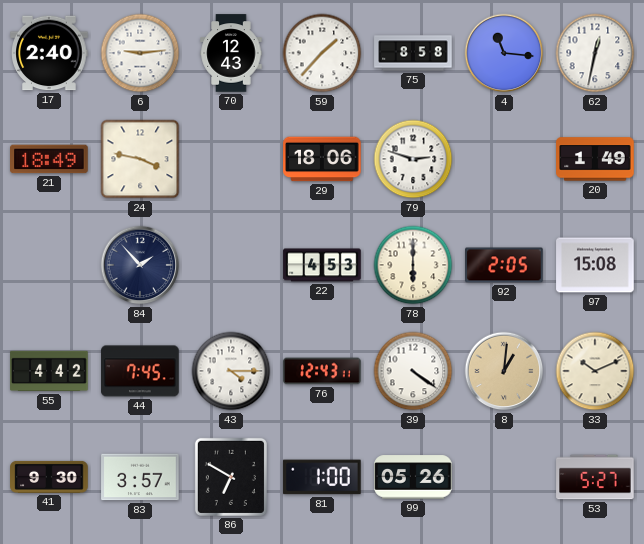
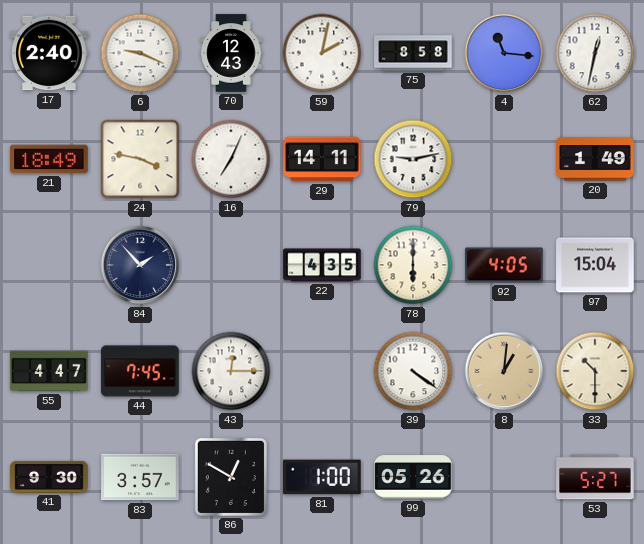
6: 9:14 -> 9:19 (140, 53)
59: 1:37 -> 2:02 (322, 53)
16: none -> 7:04 (231, 159)
29: 18:06 -> 14:11 (322, 159)
79: 2:48 -> 9:13 (413, 159)
22: 4:53 -> 4:35 (322, 265)
92: 2:05 -> 4:05 (504, 265)
97: 15:08 -> 15:04 (595, 265)
55: 4:42 -> 4:47 (49, 371)
43: 4:15 -> 12:15 (231, 371)
76: 12:43 -> none (322, 371)
33: 10:11 -> 10:30 (595, 371)
86: 6:50 -> 12:50 (231, 477)
